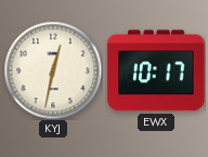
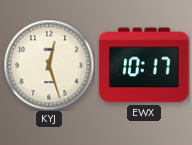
KYJ: 12:32 -> 12:27 (49, 65)
